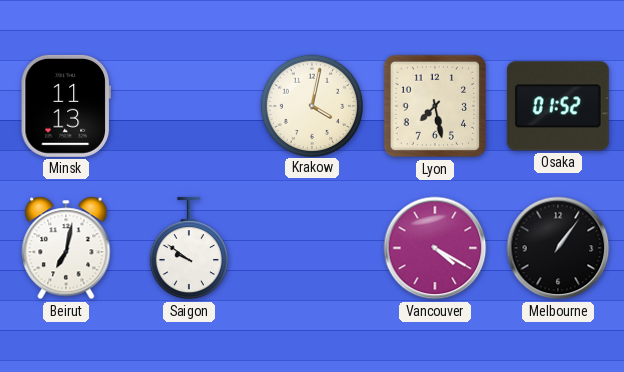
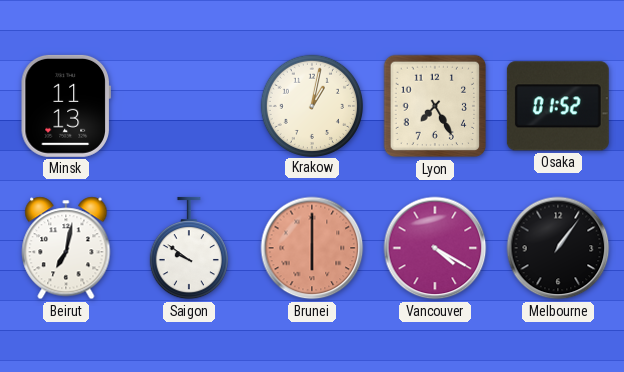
Krakow: 4:02 -> 1:02 (311, 105)
Lyon: 7:28 -> 7:25 (435, 106)
Brunei: none -> 6:00 (312, 248)
